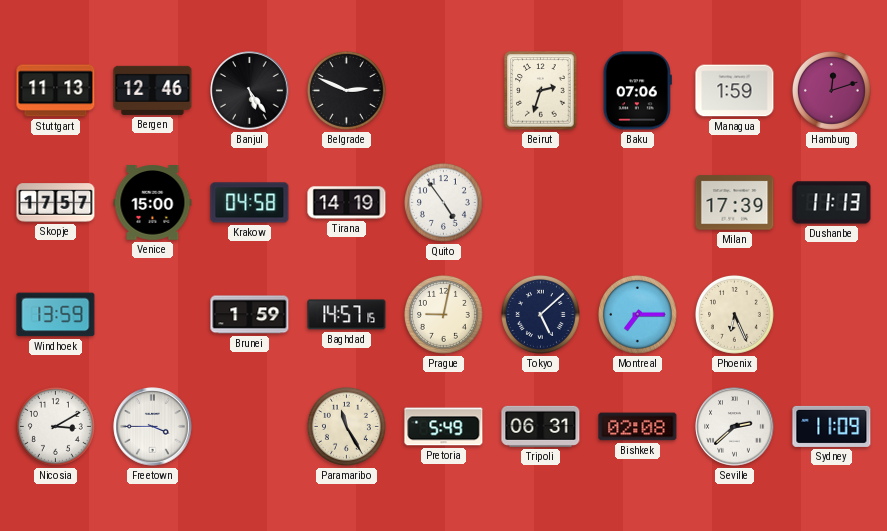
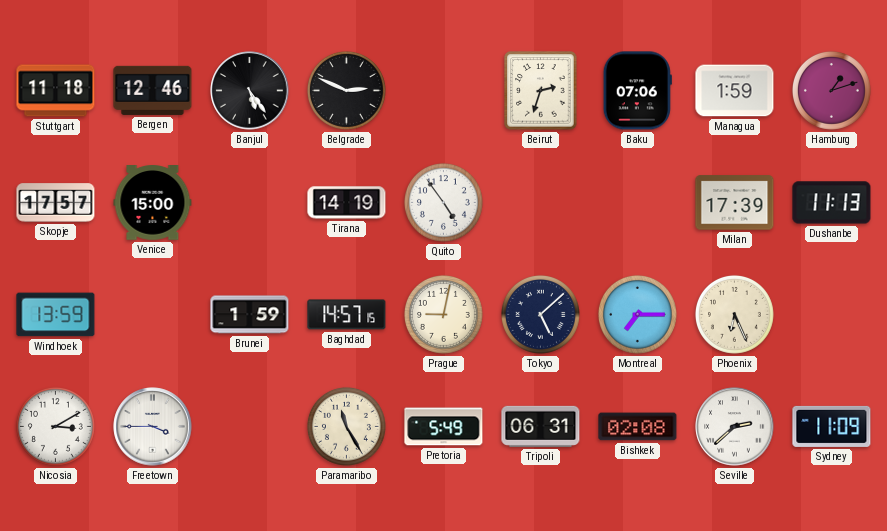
Stuttgart: 11:13 -> 11:18 (56, 91)
Hamburg: 12:12 -> 1:12 (831, 90)
Krakow: 04:58 -> none (250, 203)
